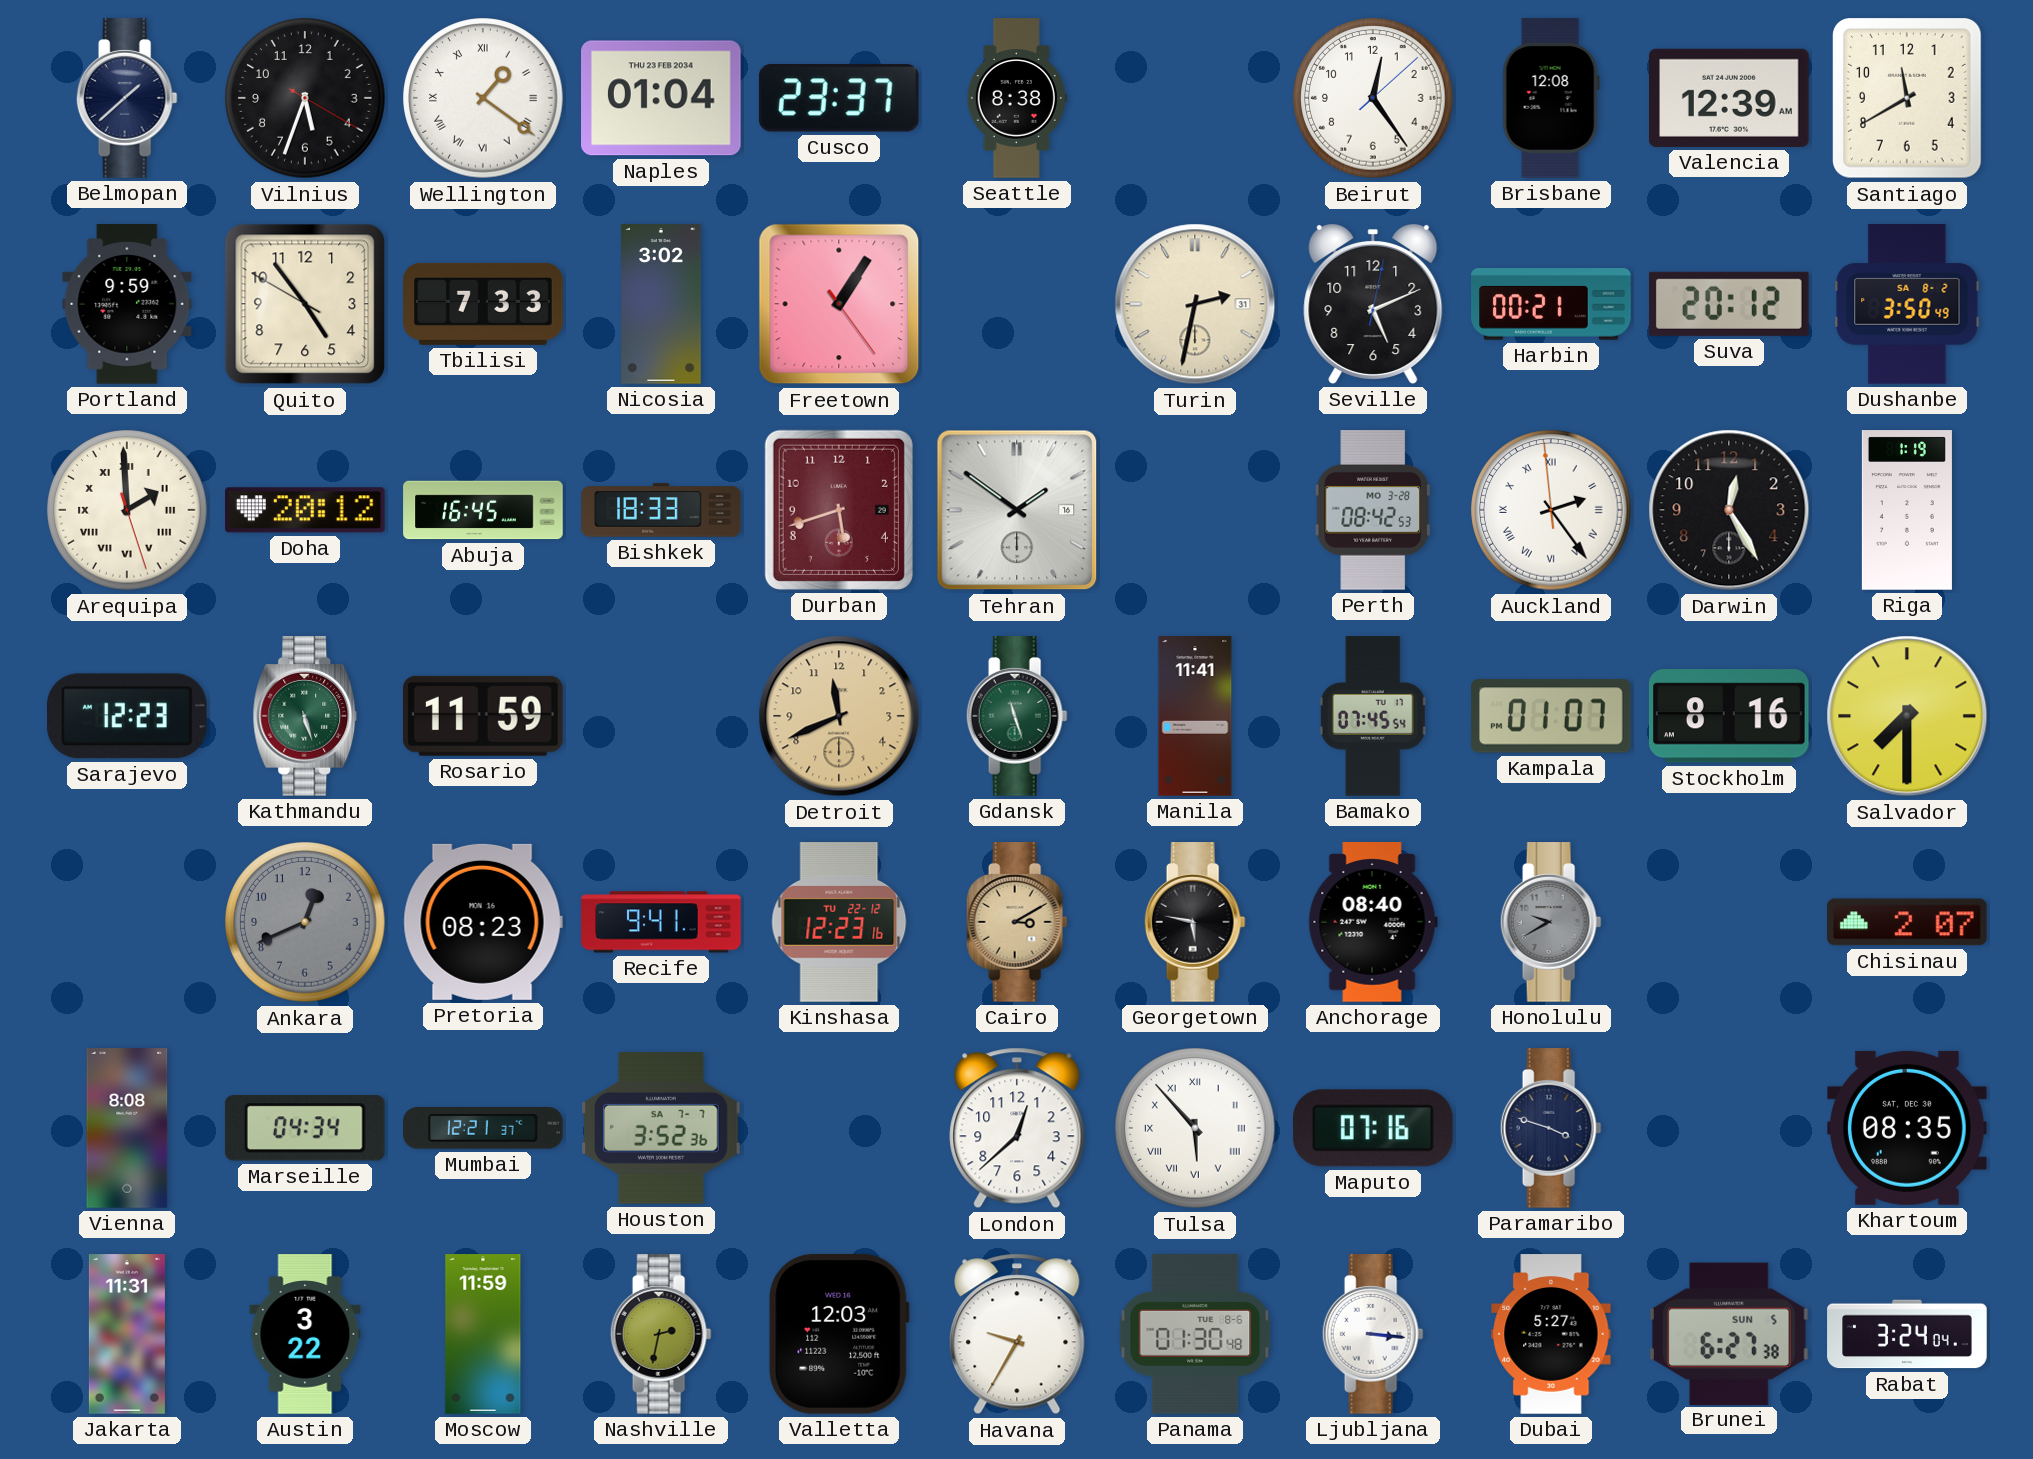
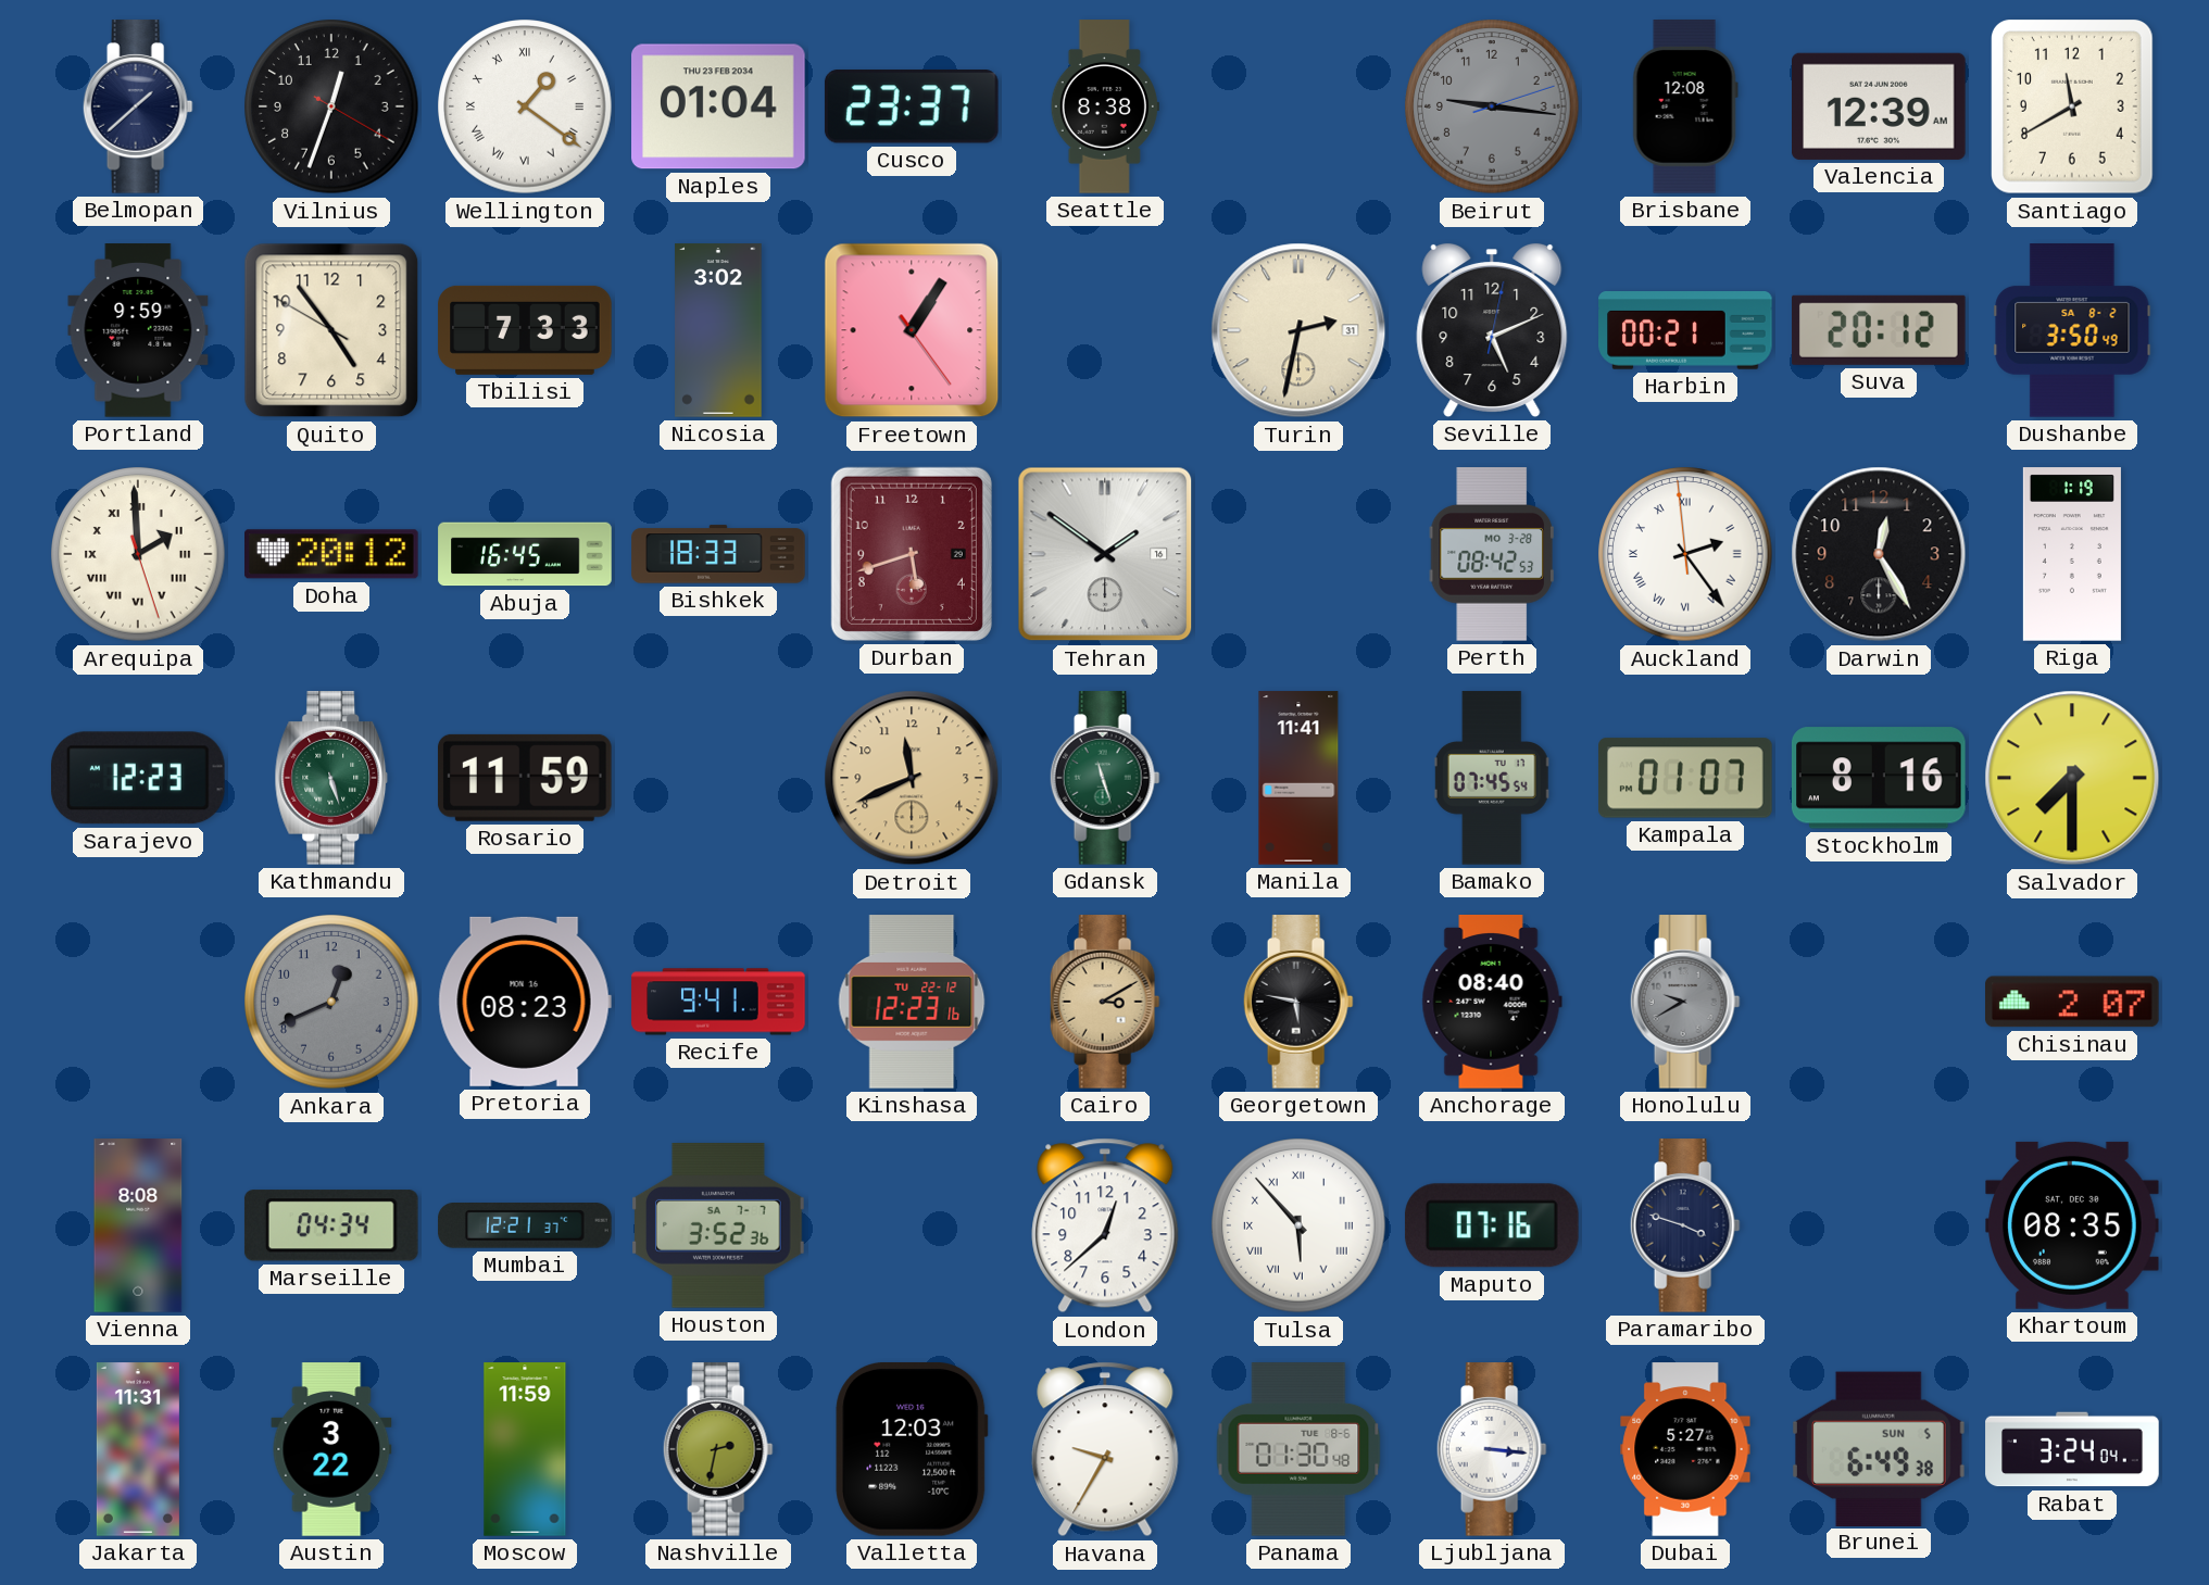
Vilnius: 5:33 -> 12:33 (331, 106)
Beirut: 12:24 -> 9:16 (1492, 106)
Beirut dial: white -> grey (1492, 106)
Brunei: 6:27 -> 6:49 (1879, 1448)
